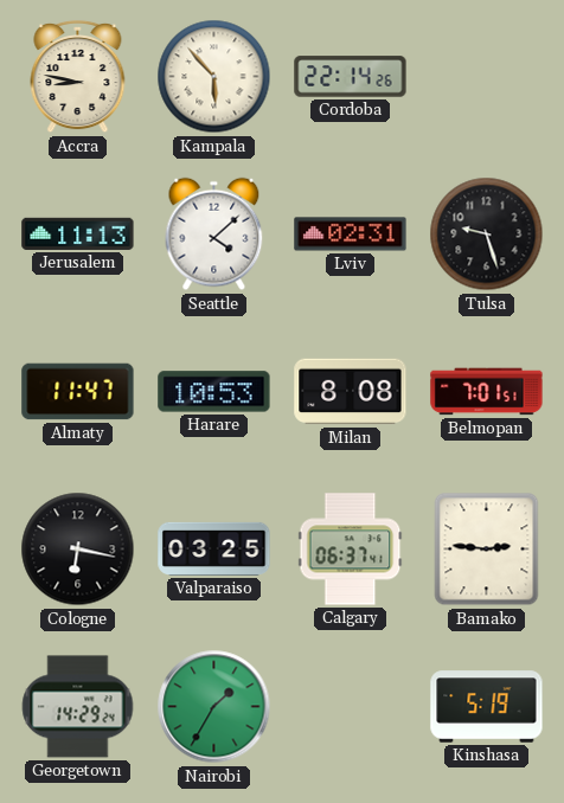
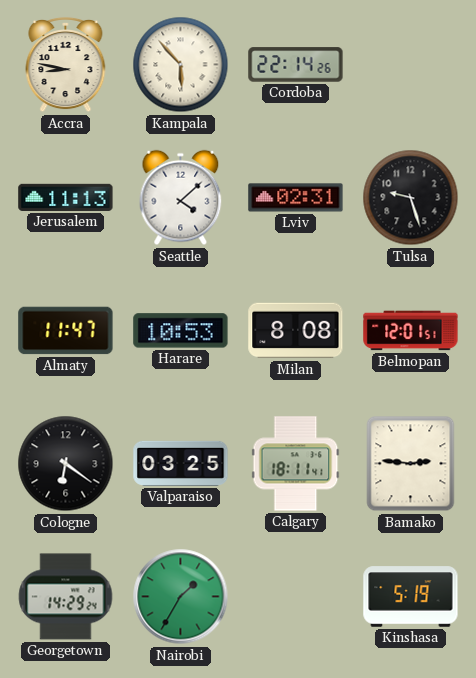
Belmopan: 7:01 -> 12:01 (411, 331)
Cologne: 6:17 -> 6:21 (66, 464)
Calgary: 06:37 -> 18:11 (296, 464)
